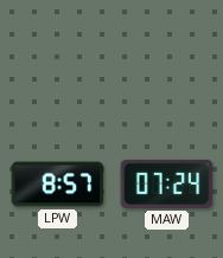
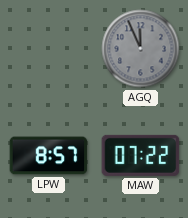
AGQ: none -> 11:56 (141, 49)
MAW: 07:24 -> 07:22 (141, 155)
